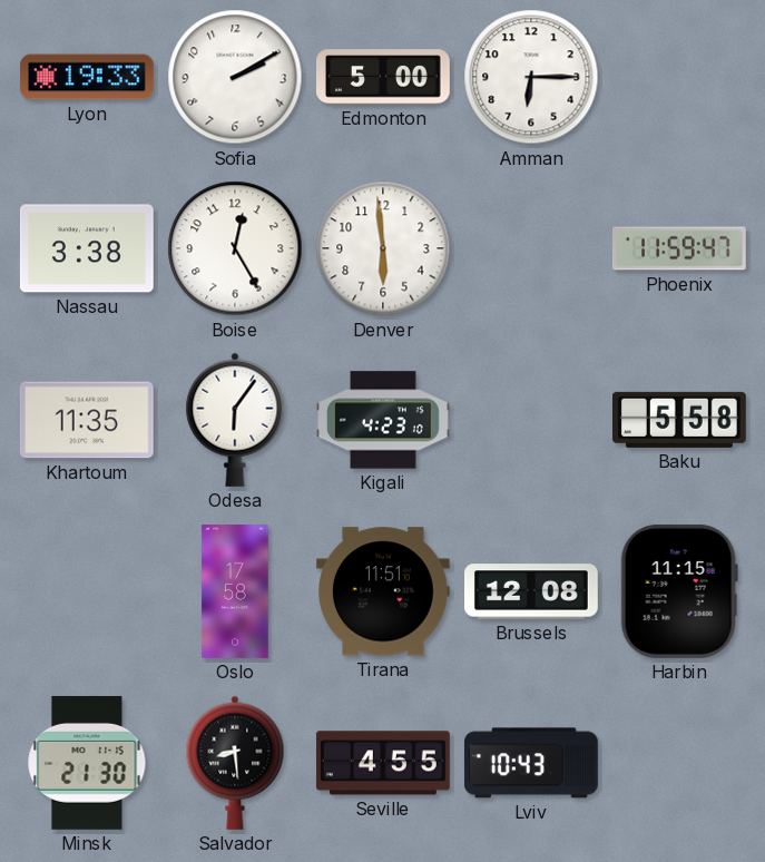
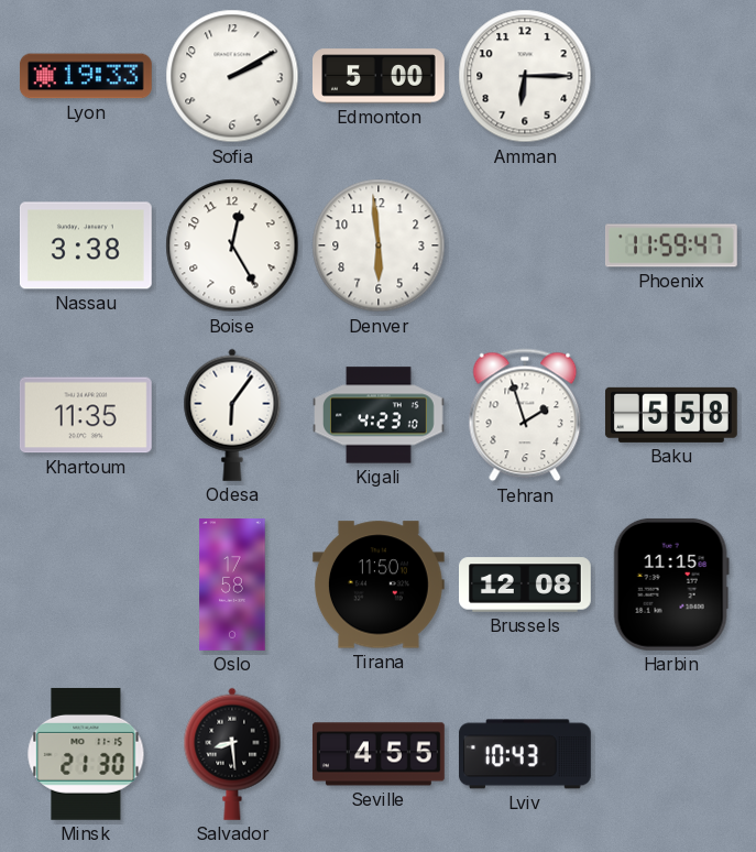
Tehran: none -> 1:57 (525, 415)
Tirana: 11:51 -> 11:50 (379, 585)
